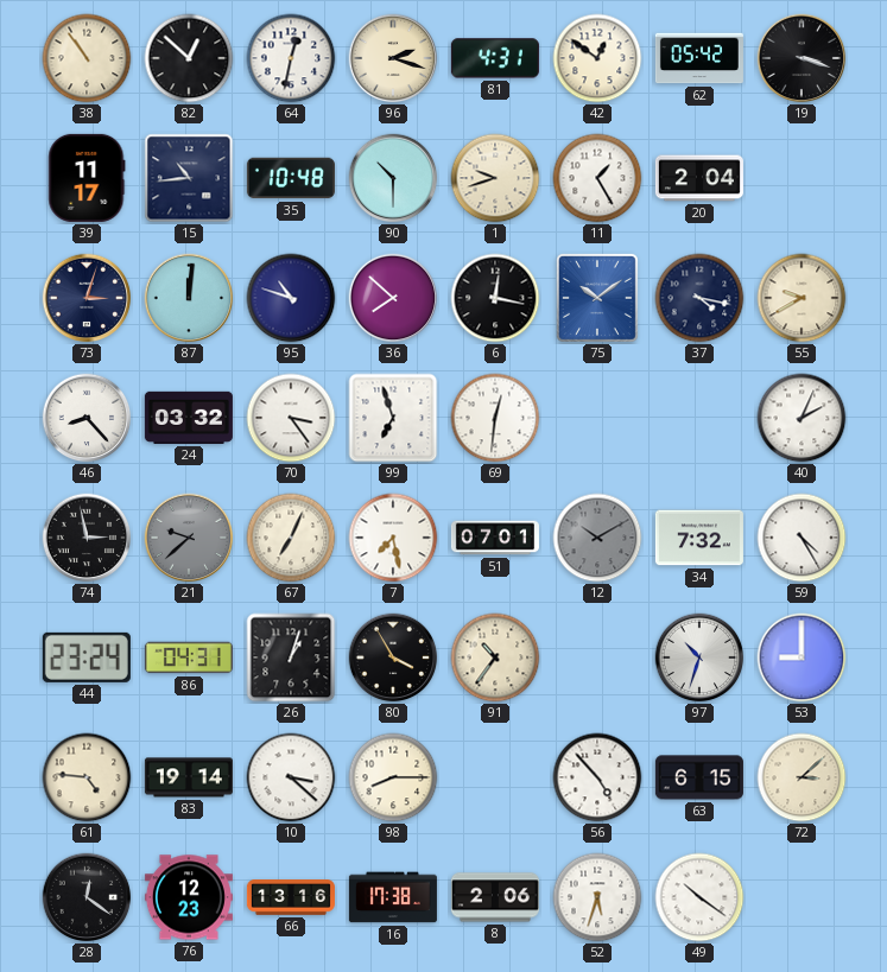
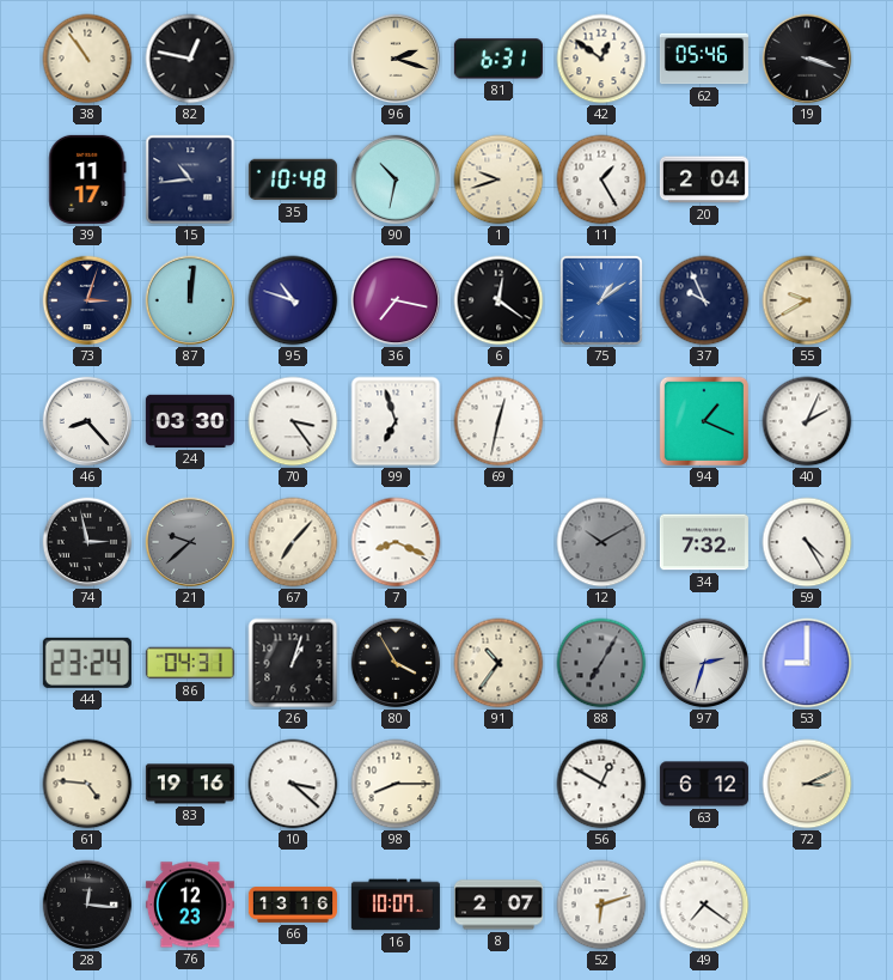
82: 12:52 -> 12:47 (190, 59)
64: 12:32 -> none (291, 58)
81: 4:31 -> 6:31 (499, 59)
62: 05:42 -> 05:46 (704, 59)
90: 10:30 -> 10:32 (396, 179)
36: 7:52 -> 7:17 (396, 300)
6: 12:17 -> 12:21 (499, 300)
75: 10:09 -> 1:09 (601, 302)
37: 4:17 -> 9:56 (704, 300)
24: 03:32 -> 03:30 (190, 421)
69: 12:31 -> 12:32 (499, 421)
94: none -> 1:19 (704, 421)
67: 7:04 -> 7:07 (293, 542)
7: 7:28 -> 8:19 (396, 542)
51: 07:01 -> none (495, 538)
88: none -> 7:05 (601, 663)
97: 10:33 -> 2:33 (704, 663)
83: 19:14 -> 19:16 (190, 784)
56: 4:53 -> 12:50 (601, 784)
63: 6:15 -> 6:12 (704, 784)
72: 3:08 -> 3:11 (807, 784)
28: 12:21 -> 12:16 (87, 905)
16: 17:38 -> 10:07 (396, 905)
8: 2:06 -> 2:07 (499, 905)
52: 5:33 -> 6:12 (601, 905)
49: 10:21 -> 7:21 (704, 905)
